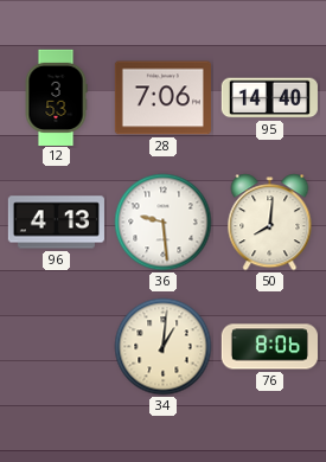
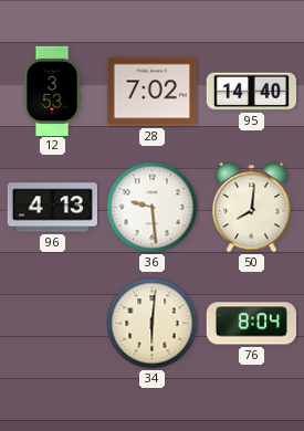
28: 7:06 -> 7:02 (151, 92)
34: 1:01 -> 6:01 (153, 324)
76: 8:06 -> 8:04 (251, 324)
